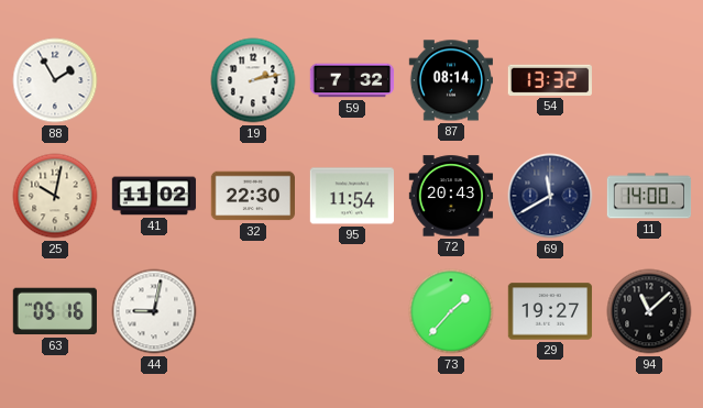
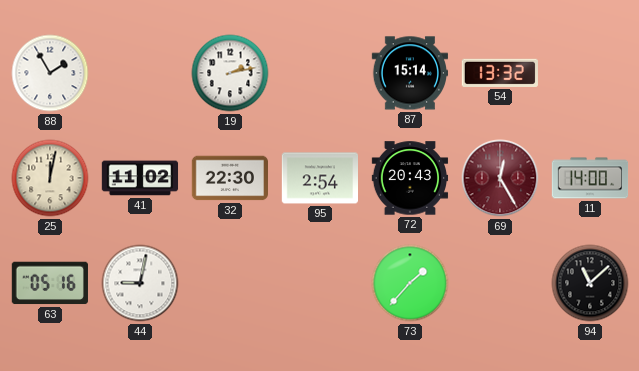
59: 7:32 -> none (352, 80)
87: 08:14 -> 15:14 (409, 73)
25: 10:02 -> 12:02 (50, 178)
95: 11:54 -> 2:54 (319, 178)
69: 11:40 -> 12:25 (500, 178)
69 dial: navy -> burgundy (500, 178)
29: 19:27 -> none (550, 311)
